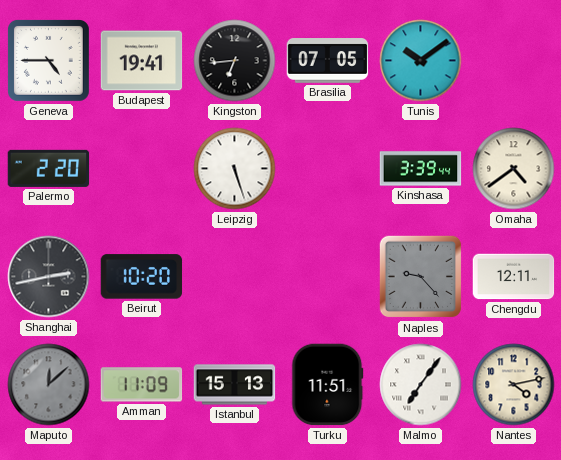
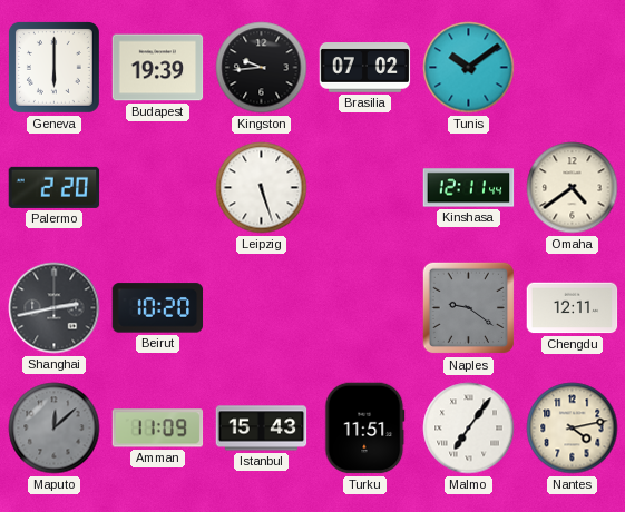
Geneva: 4:45 -> 6:00 (55, 68)
Budapest: 19:41 -> 19:39 (158, 68)
Kingston: 6:44 -> 9:44 (262, 68)
Brasilia: 07:05 -> 07:02 (365, 68)
Kinshasa: 3:39 -> 12:11 (469, 188)
Naples: 9:23 -> 9:21 (469, 308)
Istanbul: 15:13 -> 15:43 (262, 429)
